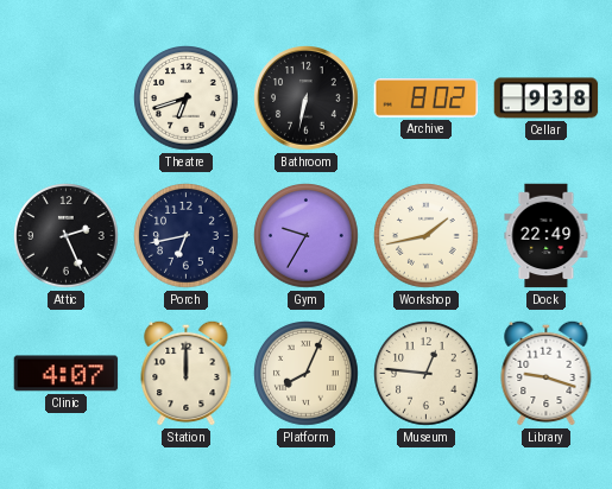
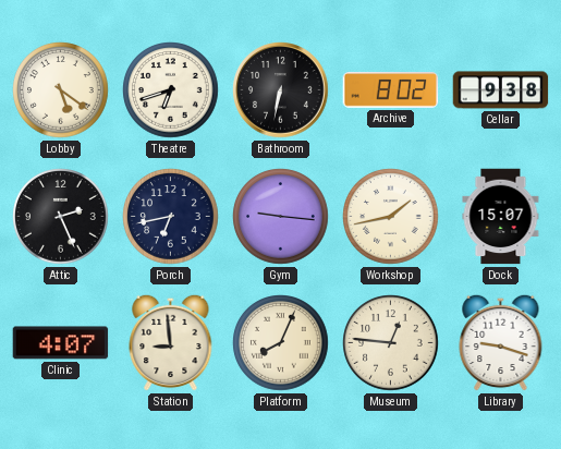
Lobby: none -> 5:21 (61, 90)
Gym: 9:35 -> 9:16 (281, 217)
Dock: 22:49 -> 15:07 (501, 217)
Station: 12:00 -> 8:59 (171, 342)
